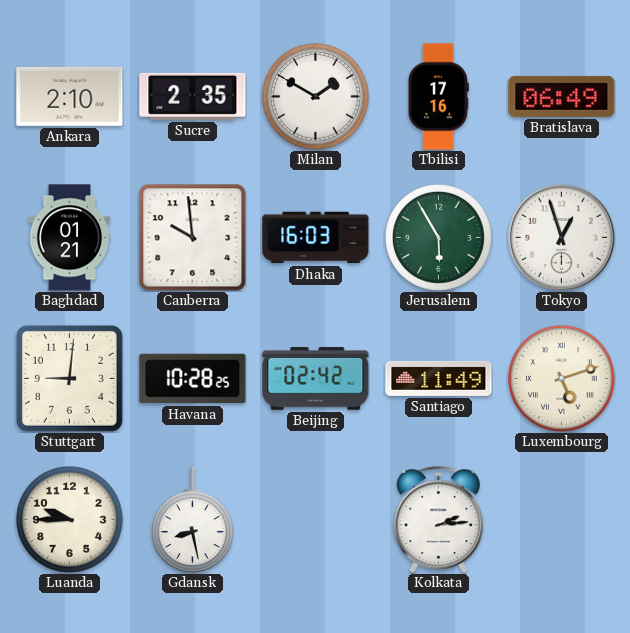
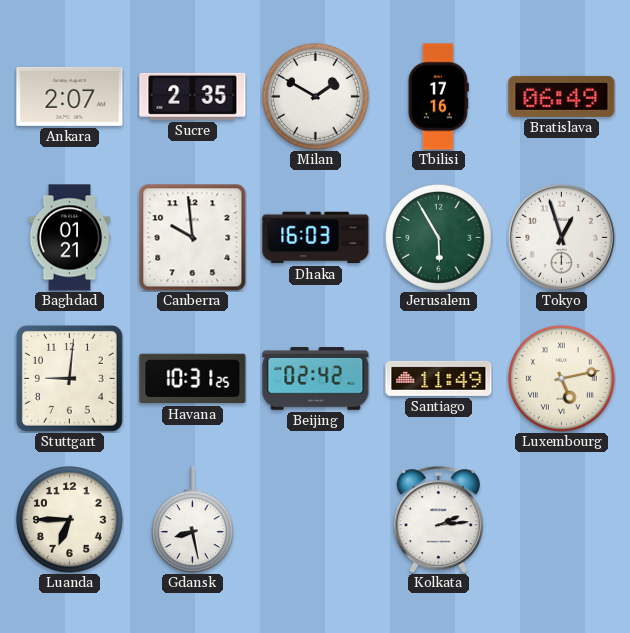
Ankara: 2:10 -> 2:07 (70, 96)
Havana: 10:28 -> 10:31 (193, 379)
Luxembourg: 5:12 -> 5:13 (562, 379)
Luanda: 9:45 -> 6:45 (70, 520)
